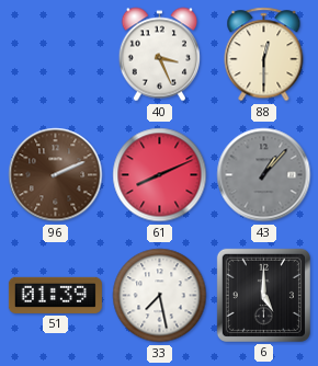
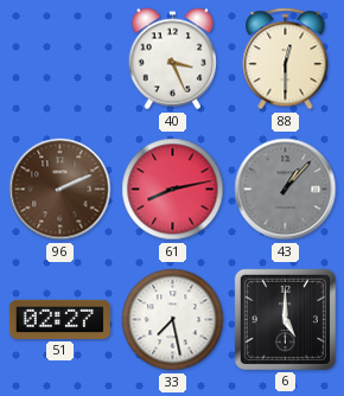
61: 8:11 -> 8:13 (173, 190)
51: 01:39 -> 02:27 (59, 319)
